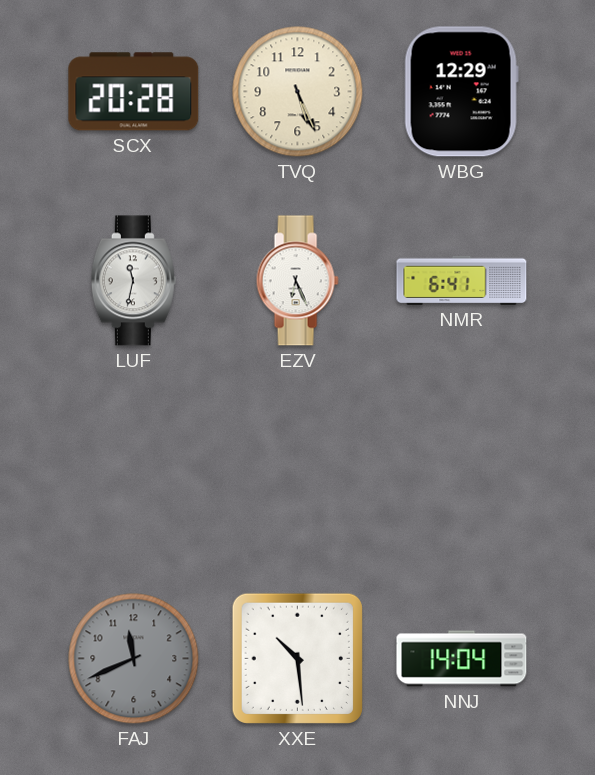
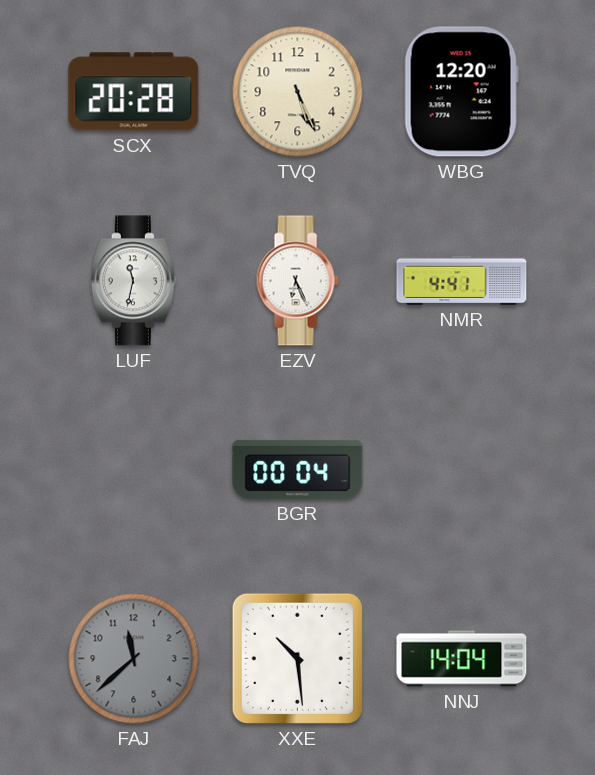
WBG: 12:29 -> 12:20 (461, 92)
NMR: 6:41 -> 4:41 (462, 280)
BGR: none -> 00:04 (298, 469)
FAJ: 11:41 -> 11:38 (134, 659)
